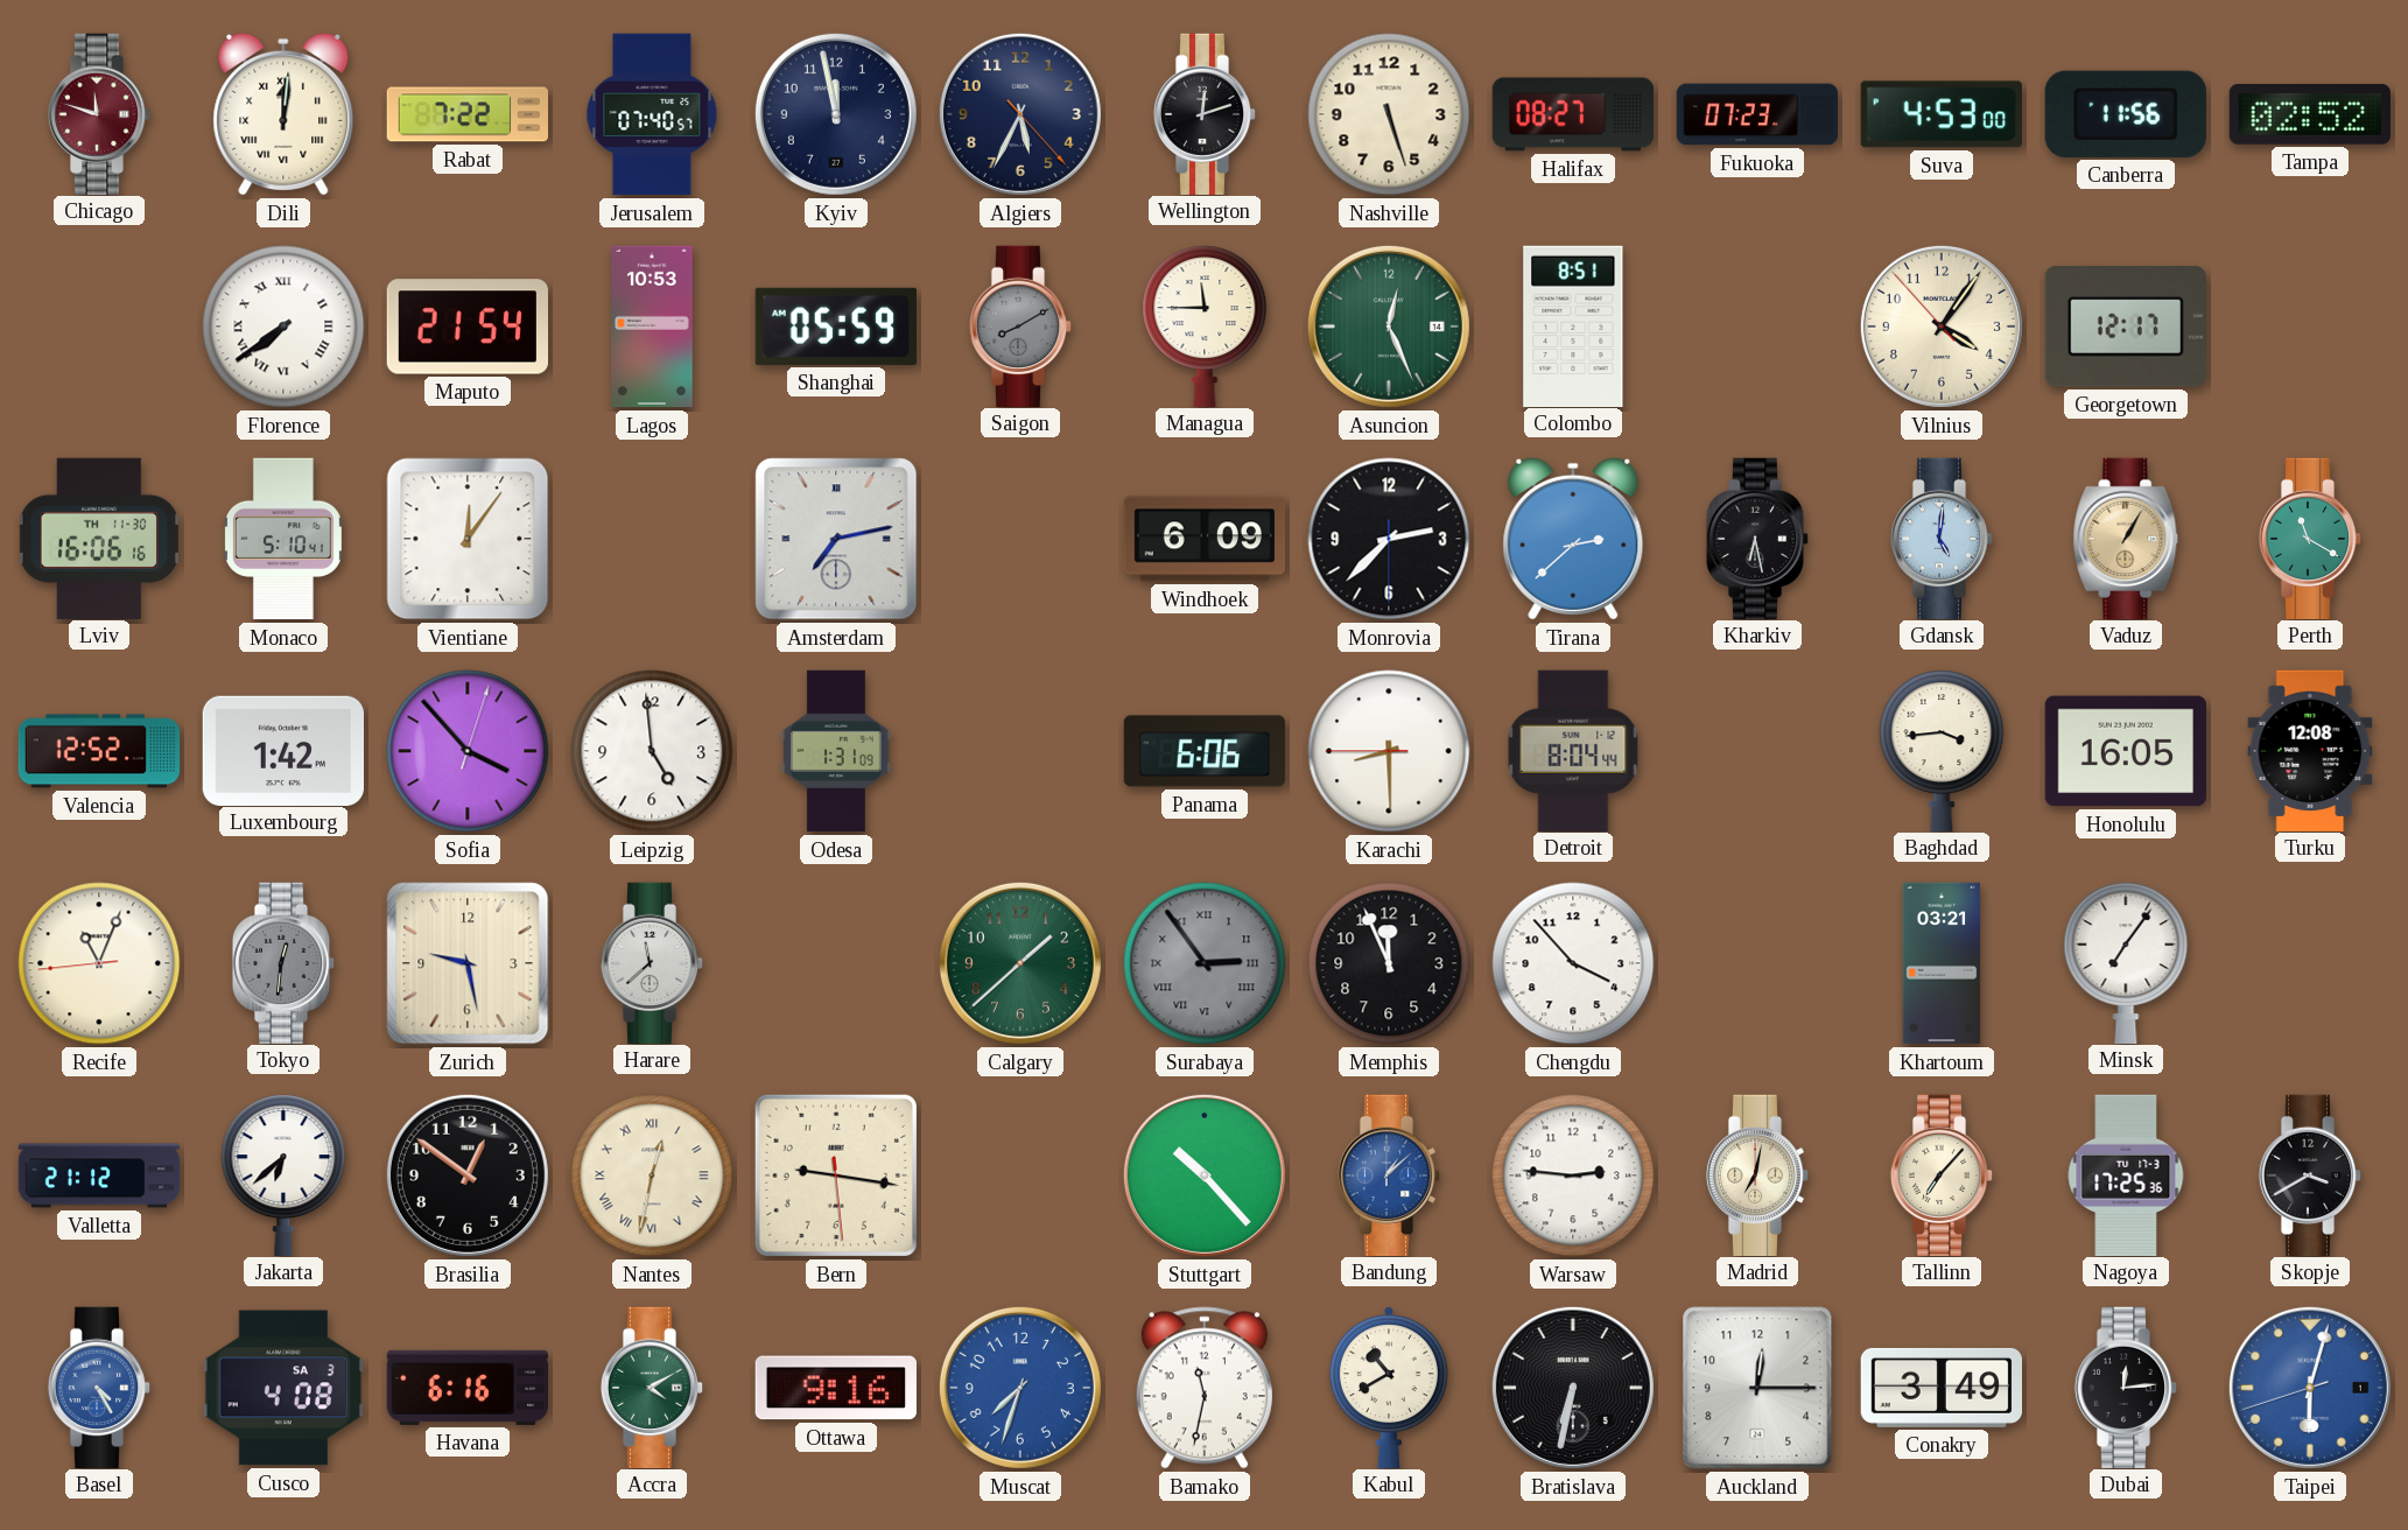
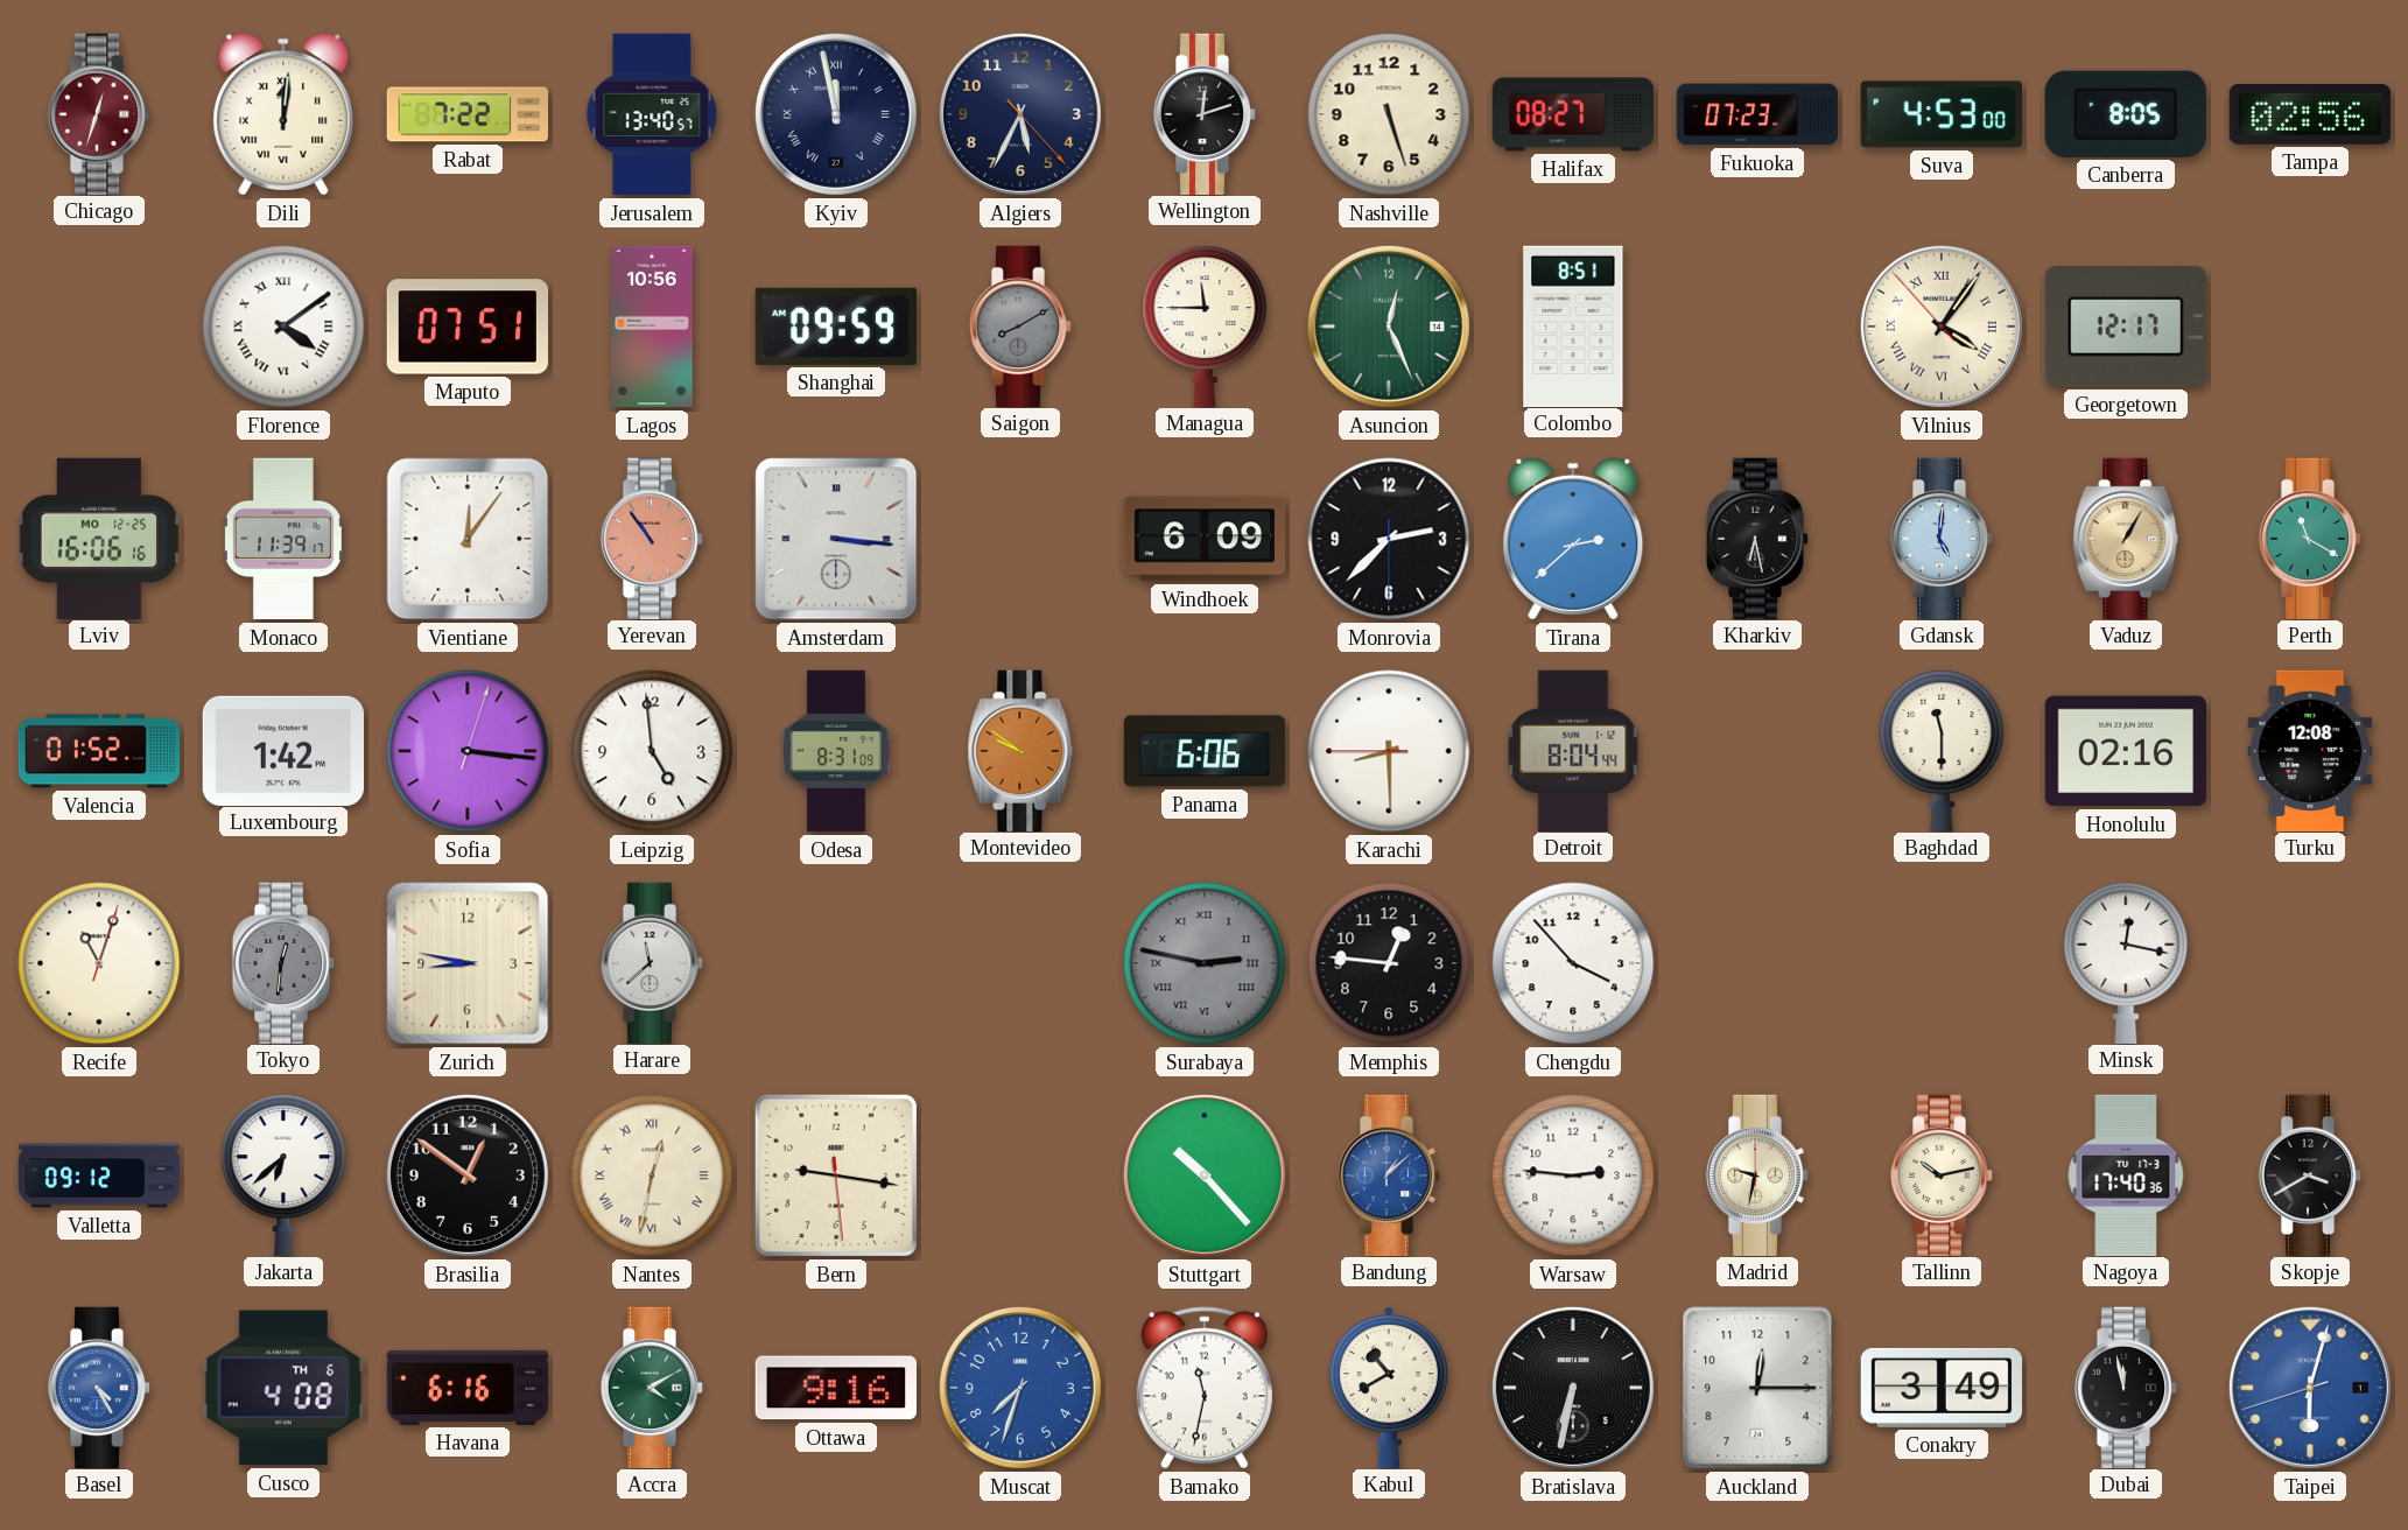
Chicago: 11:48 -> 12:33 (99, 113)
Jerusalem: 07:40 -> 13:40 (652, 114)
Kyiv numerals: Arabic -> Roman (836, 114)
Canberra: 11:56 -> 8:05 (2126, 114)
Tampa: 02:52 -> 02:56 (2309, 115)
Florence: 7:39 -> 4:09 (283, 327)
Maputo: 21:54 -> 07:51 (466, 327)
Lagos: 10:53 -> 10:56 (652, 327)
Shanghai: 05:59 -> 09:59 (836, 327)
Vilnius numerals: Arabic -> Roman (1942, 327)
Lviv date: TH 11-30 -> MO 12-25 (99, 538)
Monaco: 5:10 -> 11:39 (283, 539)
Yerevan: none -> 10:54 (652, 538)
Amsterdam: 7:13 -> 3:16 (836, 539)
Valencia: 12:52 -> 01:52 (99, 751)
Sofia: 3:53 -> 3:16 (468, 751)
Odesa: 1:31 -> 8:31 (837, 751)
Montevideo: none -> 9:51 (1020, 750)
Baghdad: 3:44 -> 11:30 (1942, 750)
Honolulu: 16:05 -> 02:16 (2125, 751)
Recife: 11:03:44 -> 11:03:03 (99, 963)
Zurich: 9:28 -> 8:47 (468, 963)
Calgary: 1:38 -> none (1020, 963)
Surabaya: 2:54 -> 2:47 (1205, 963)
Memphis: 11:56 -> 12:46 (1389, 963)
Khartoum: 03:21 -> none (1942, 963)
Minsk: 7:06 -> 12:17 (2126, 962)
Valletta: 21:12 -> 09:12 (99, 1175)
Madrid: 7:02 -> 9:32 (1757, 1174)
Tallinn: 7:07 -> 10:13 (1942, 1174)
Nagoya: 17:25 -> 17:40 (2126, 1174)
Cusco date: SA 3 -> TH 6 (283, 1388)
Dubai: 12:14 -> 11:58 (2126, 1387)
